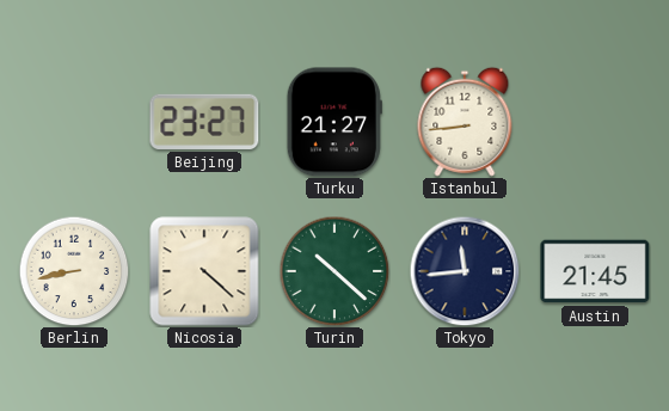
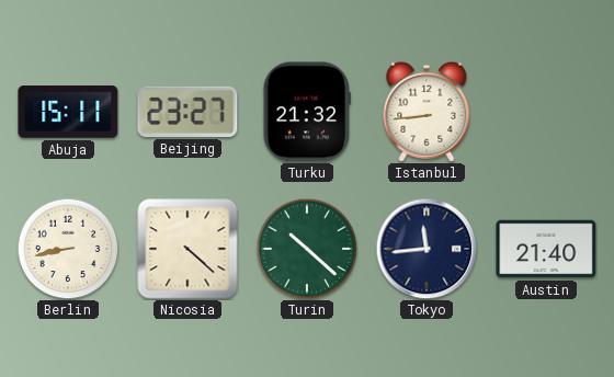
Abuja: none -> 15:11 (68, 112)
Turku: 21:27 -> 21:32 (307, 112)
Austin: 21:45 -> 21:40 (546, 249)
